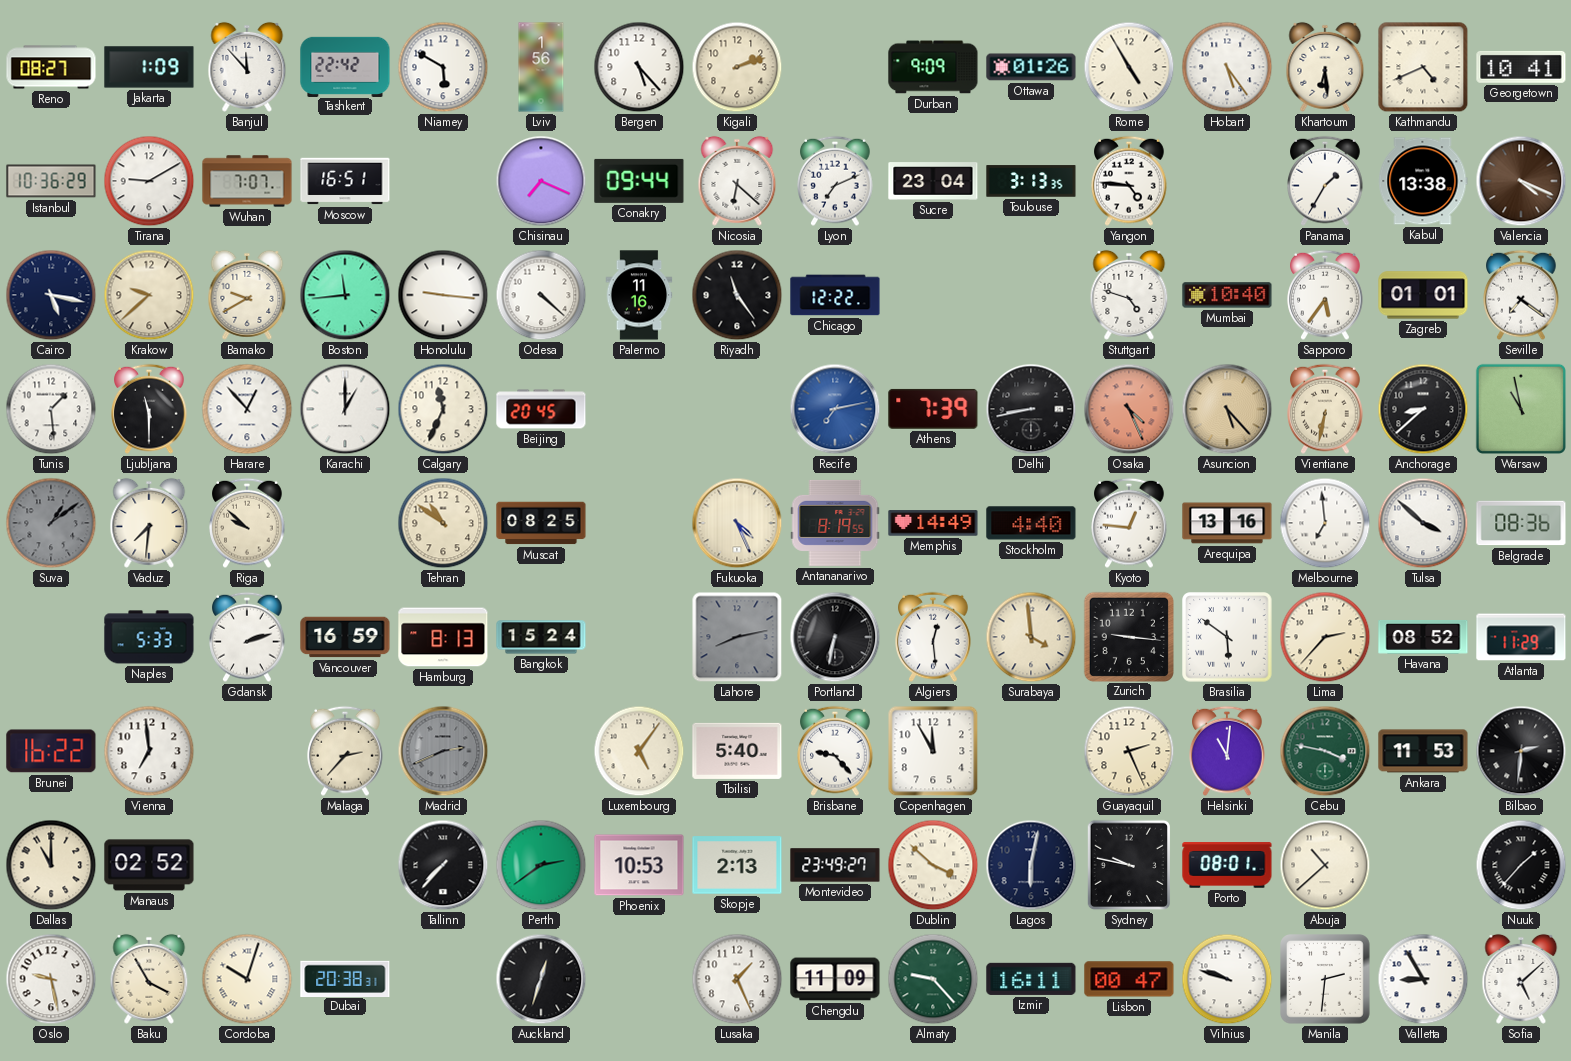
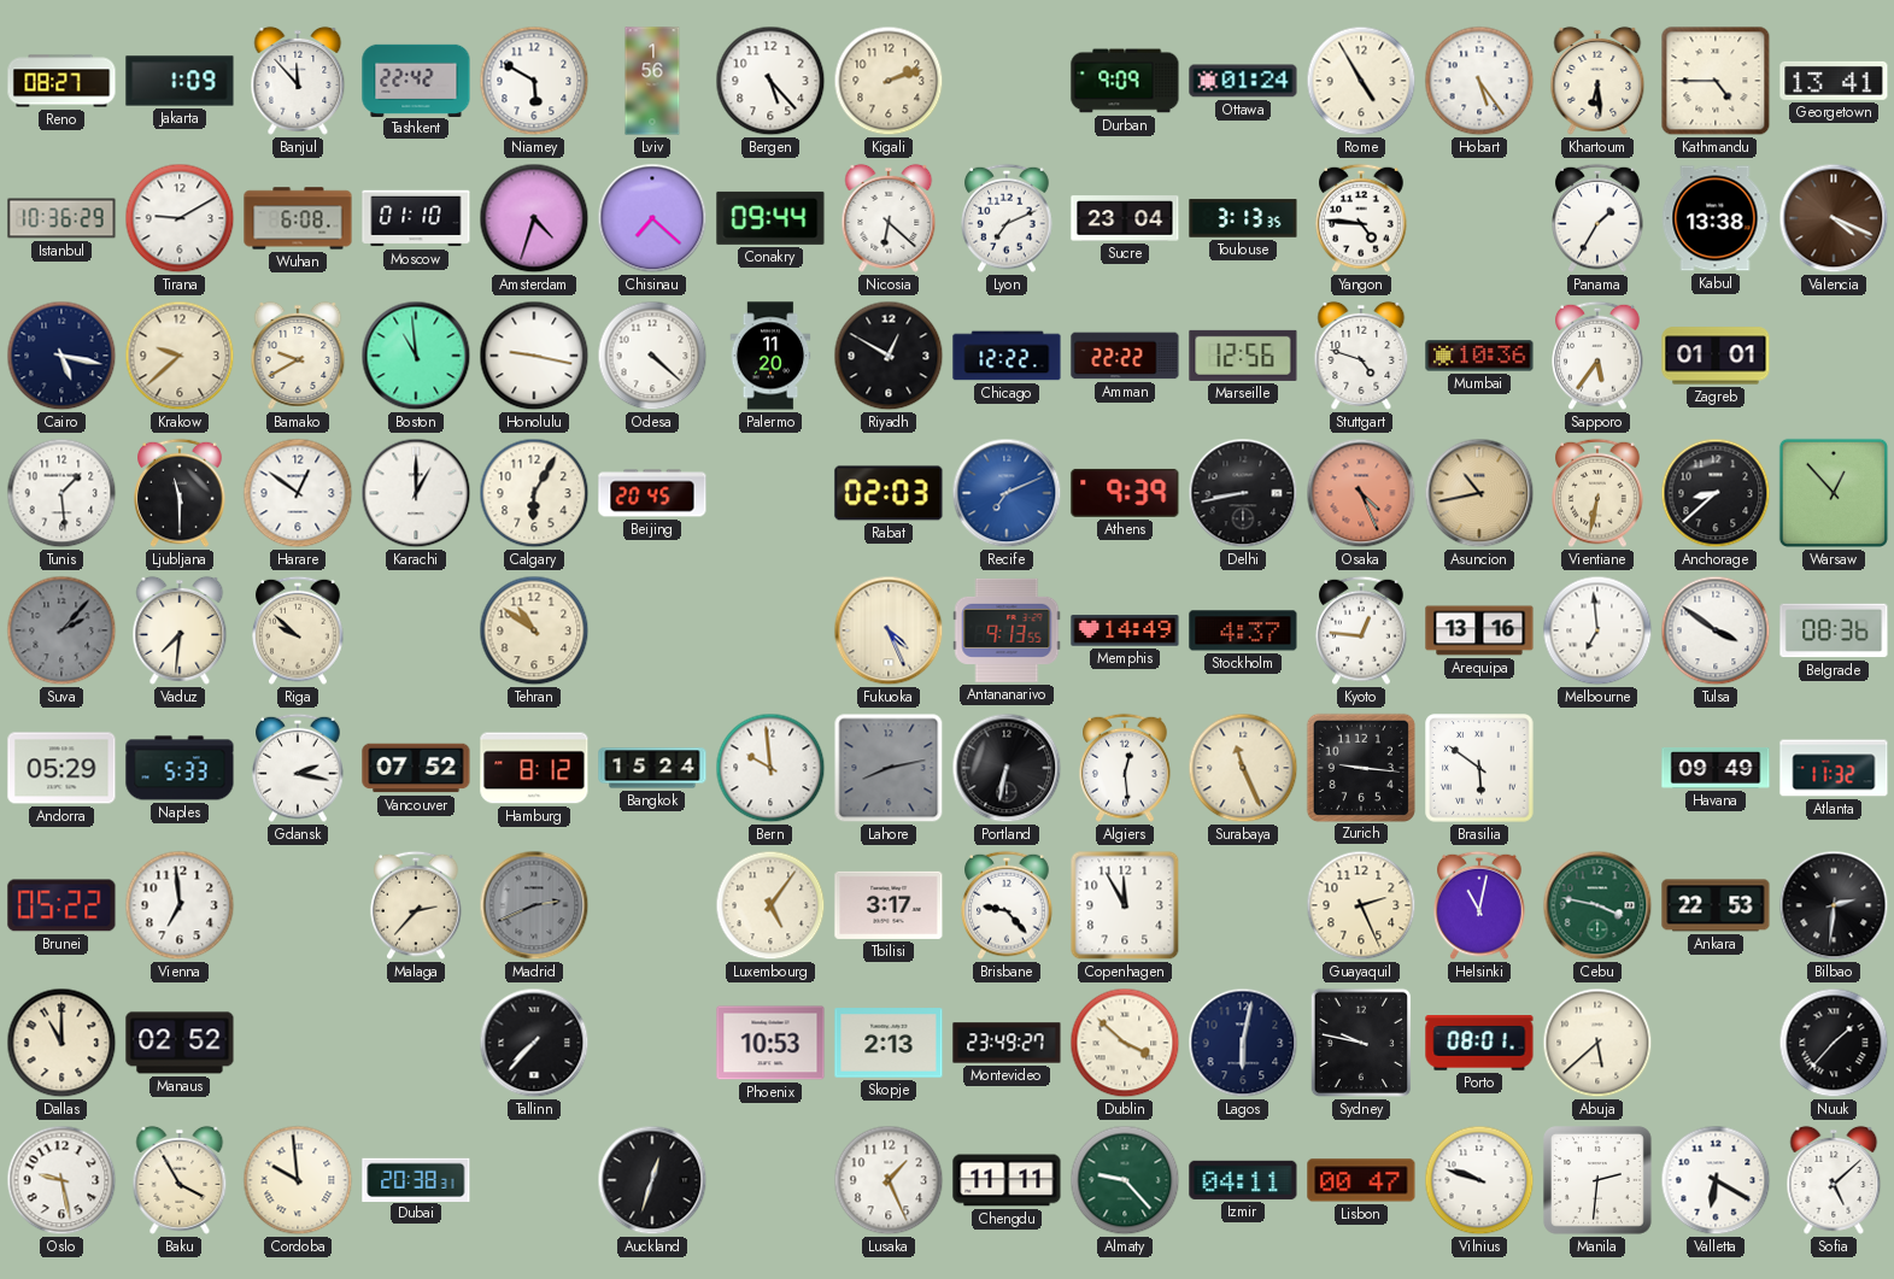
Ottawa: 01:26 -> 01:24 (1243, 81)
Kathmandu: 4:41 -> 4:45 (1716, 81)
Georgetown: 10:41 -> 13:41 (1834, 81)
Wuhan: 7:07 -> 6:08 (298, 218)
Moscow: 16:51 -> 01:10 (416, 218)
Amsterdam: none -> 4:33 (534, 218)
Chisinau: 7:19 -> 7:22 (652, 218)
Boston: 11:44 -> 10:59 (416, 356)
Honolulu: 9:16 -> 9:17 (534, 356)
Palermo: 11:16 -> 11:20 (770, 356)
Riyadh: 11:24 -> 12:50 (889, 356)
Amman: none -> 22:22 (1125, 356)
Marseille: none -> 12:56 (1243, 356)
Mumbai: 10:40 -> 10:36 (1479, 356)
Seville: 7:21 -> none (1521, 295)
Harare: 12:53 -> 12:51 (298, 493)
Calgary: 11:34 -> 6:05 (534, 493)
Rabat: none -> 02:03 (889, 493)
Recife: 7:13 -> 7:11 (1007, 493)
Athens: 7:39 -> 9:39 (1125, 493)
Asuncion: 5:23 -> 10:43 (1479, 493)
Warsaw: 10:58 -> 12:53 (1834, 493)
Suva: 1:09 -> 2:07 (61, 630)
Muscat: 08:25 -> none (541, 523)
Antananarivo: 8:19 -> 9:13 (1007, 630)
Stockholm: 4:40 -> 4:37 (1243, 630)
Tulsa: 3:52 -> 3:51 (1716, 630)
Andorra: none -> 05:29 (61, 768)
Gdansk: 2:12 -> 2:17 (298, 768)
Vancouver: 16:59 -> 07:52 (416, 768)
Hamburg: 8:13 -> 8:12 (534, 768)
Bern: none -> 9:59 (770, 768)
Surabaya: 3:59 -> 11:26 (1243, 768)
Lima: 2:37 -> none (1325, 637)
Havana: 08:52 -> 09:49 (1716, 768)
Atlanta: 11:29 -> 11:32 (1834, 768)
Brunei: 16:22 -> 05:22 (61, 905)
Tbilisi: 5:40 -> 3:17 (889, 905)
Helsinki: 11:01 -> 11:02 (1479, 905)
Ankara: 11:53 -> 22:53 (1716, 905)
Perth: 2:39 -> none (541, 865)
Abuja: 10:38 -> 5:38 (1597, 1043)
Cordoba: 10:03 -> 9:59 (298, 1180)
Chengdu: 11:09 -> 11:11 (1007, 1180)
Izmir: 16:11 -> 04:11 (1243, 1180)
Valletta: 8:55 -> 6:20 (1716, 1180)
